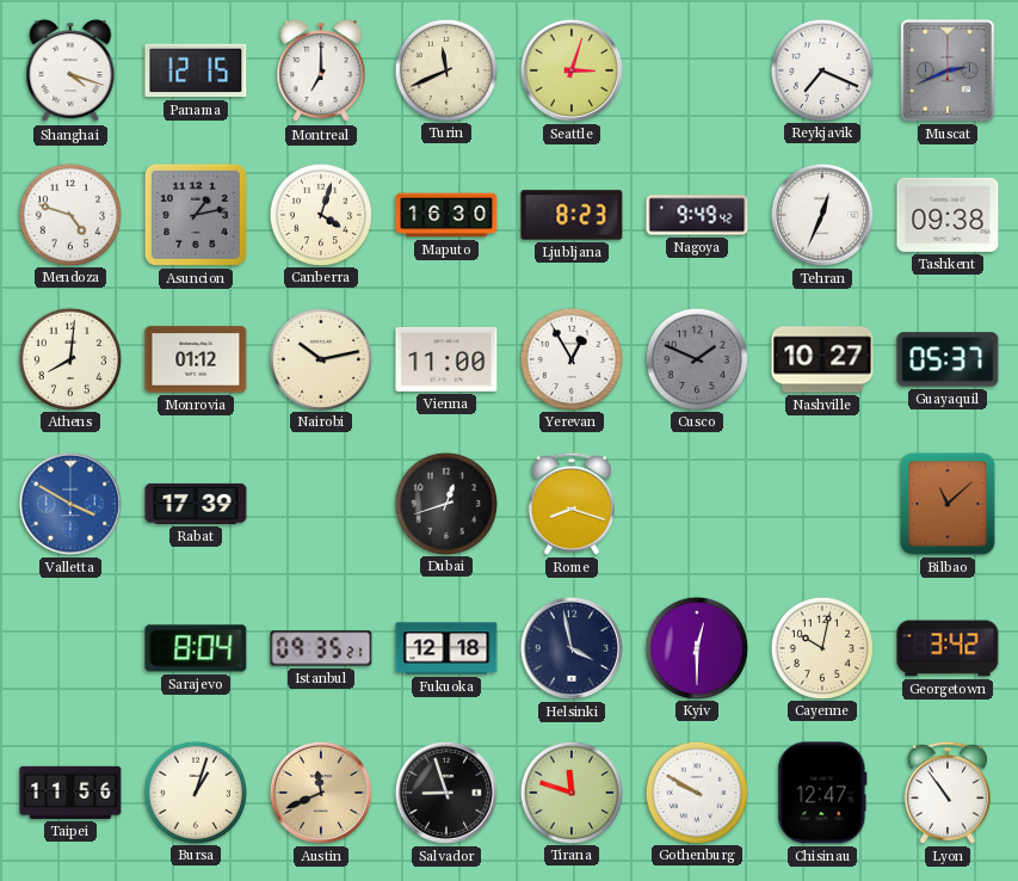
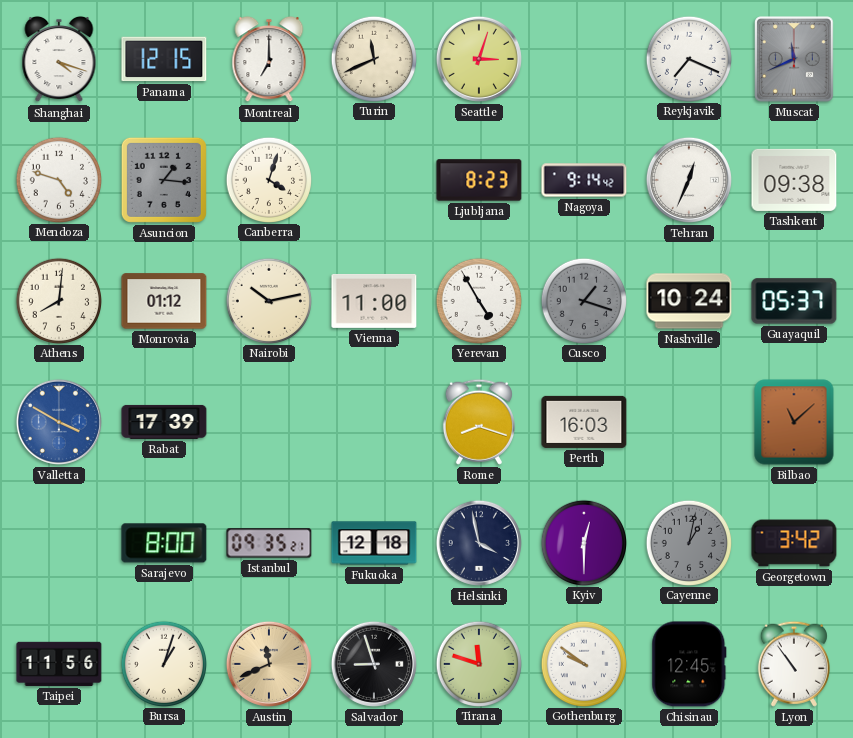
Muscat: 2:41 -> 11:41 (794, 59)
Asuncion: 1:13 -> 1:16 (164, 180)
Maputo: 16:30 -> none (446, 215)
Nagoya: 9:49 -> 9:14 (584, 180)
Yerevan: 12:55 -> 4:55 (478, 300)
Cusco: 1:49 -> 1:18 (583, 300)
Nashville: 10:27 -> 10:24 (689, 301)
Dubai: 12:42 -> none (445, 503)
Perth: none -> 16:03 (584, 422)
Sarajevo: 8:04 -> 8:00 (164, 543)
Cayenne: 10:02 -> 1:02 (688, 542)
Cayenne dial: cream -> grey (688, 542)
Gothenburg: 9:50 -> 9:51 (583, 663)
Chisinau: 12:47 -> 12:45 (689, 664)
